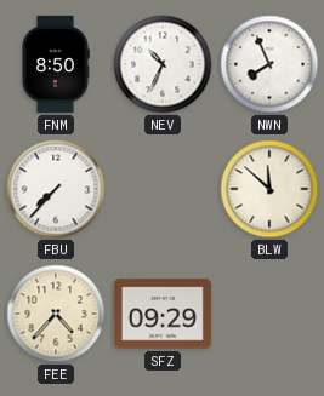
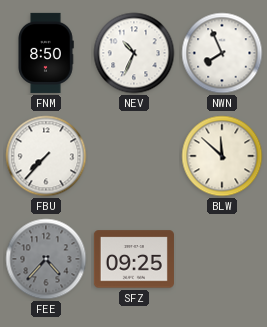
FEE dial: cream -> grey (46, 259)
SFZ: 09:29 -> 09:25 (134, 259)
